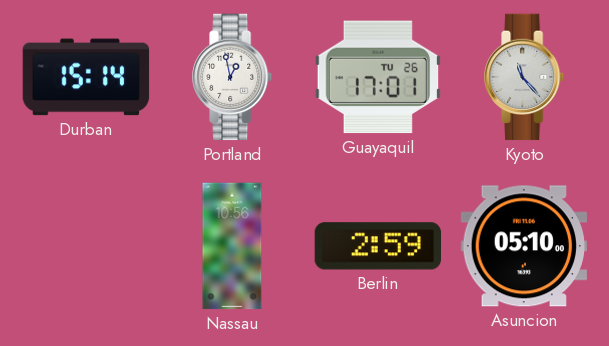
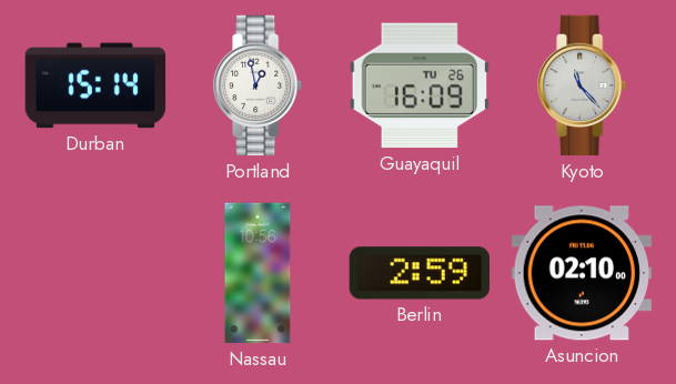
Guayaquil: 17:01 -> 16:09 (418, 85)
Asuncion: 05:10 -> 02:10 (581, 273)
